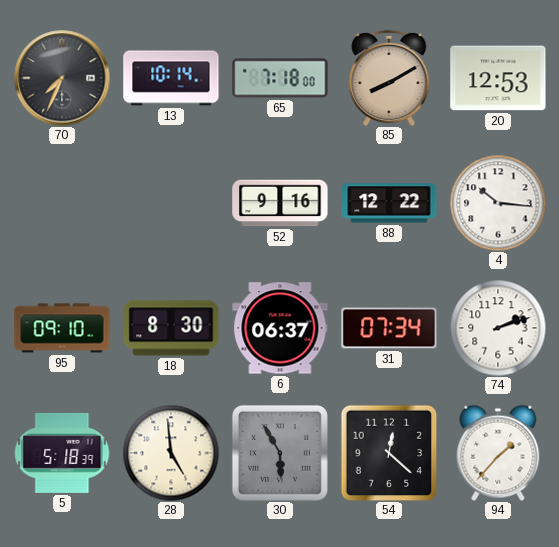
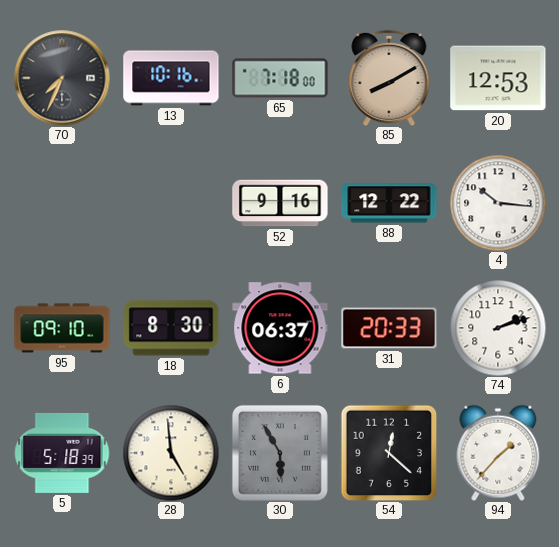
13: 10:14 -> 10:16 (171, 78)
31: 07:34 -> 20:33 (389, 328)
